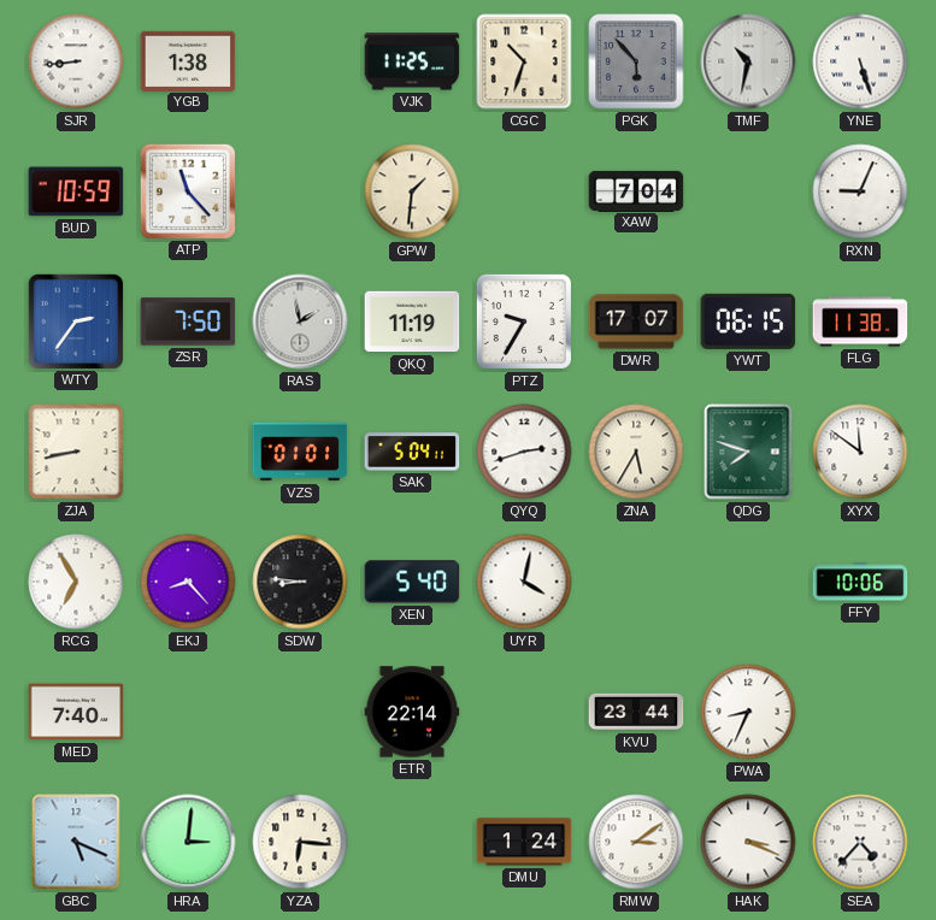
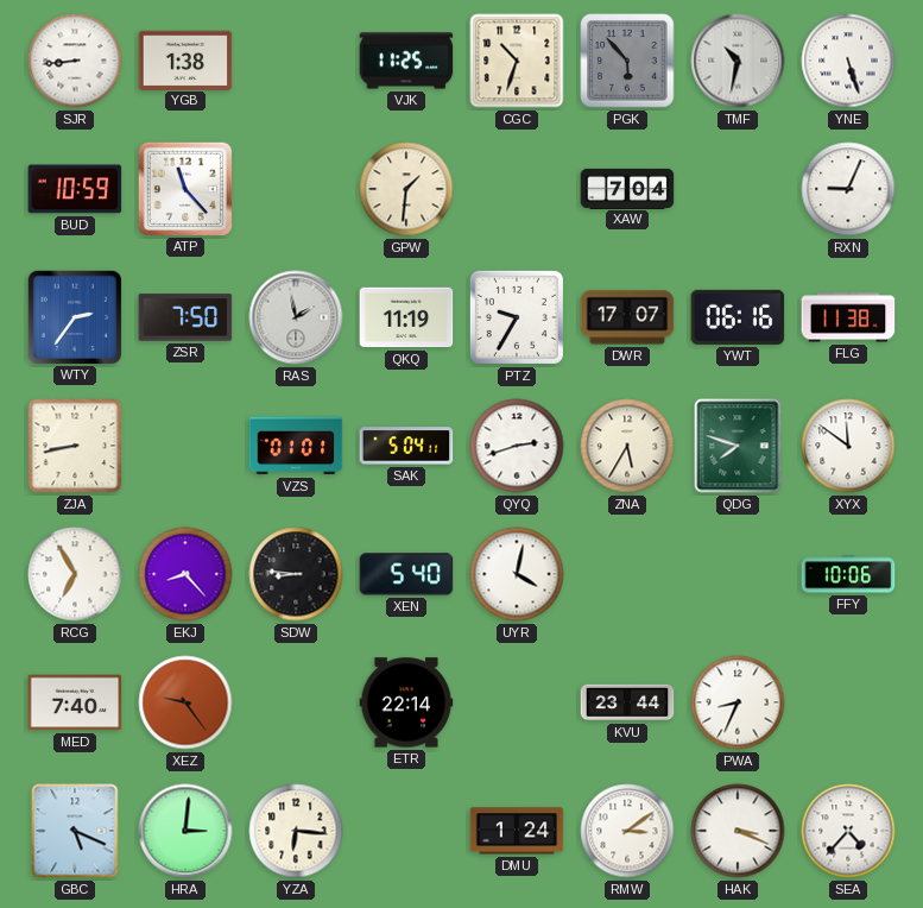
YWT: 06:15 -> 06:16 (738, 317)
XEZ: none -> 9:24 (185, 702)
